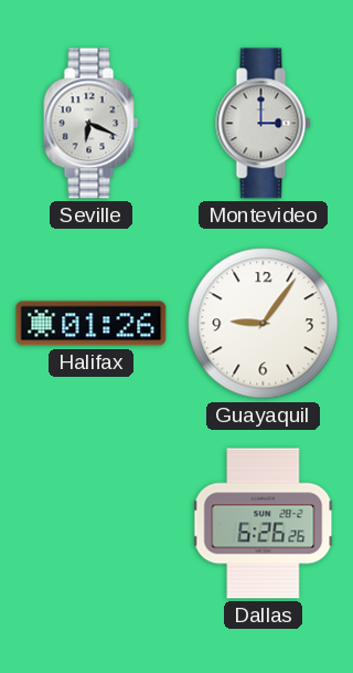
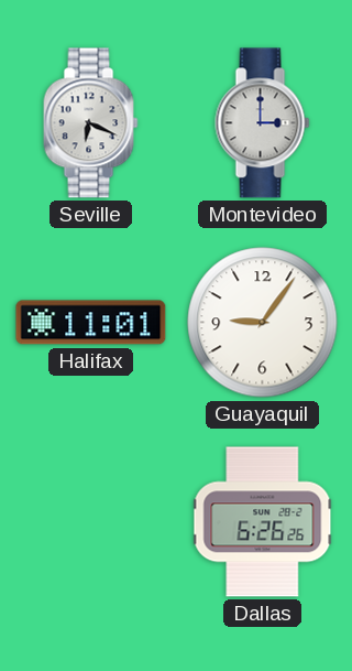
Halifax: 01:26 -> 11:01 (91, 323)
